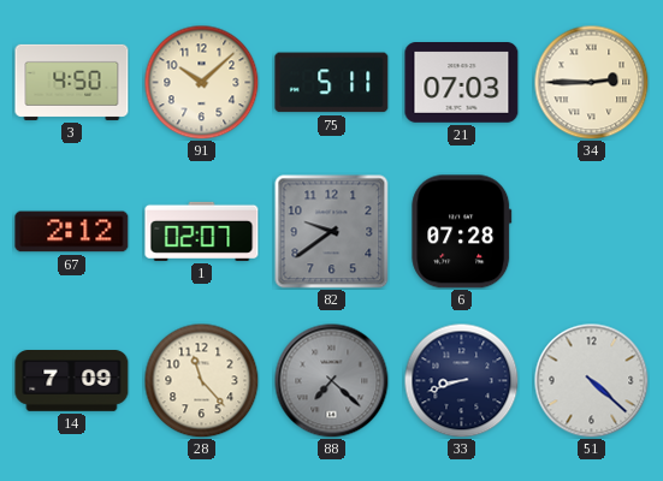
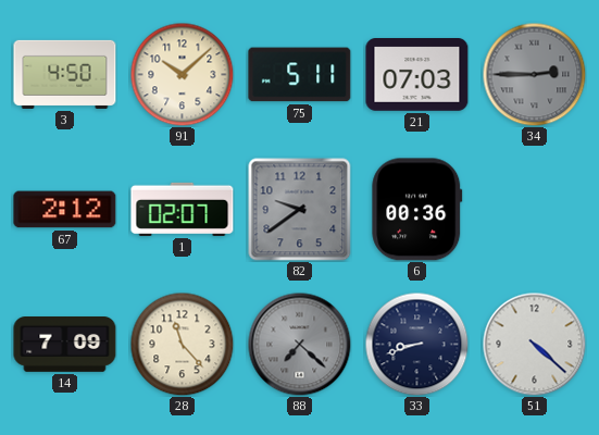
34 dial: cream -> grey (534, 74)
6: 07:28 -> 00:36 (417, 210)
